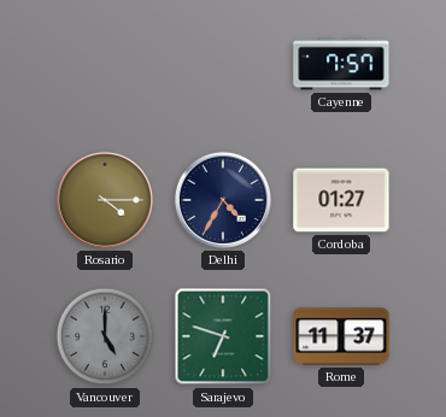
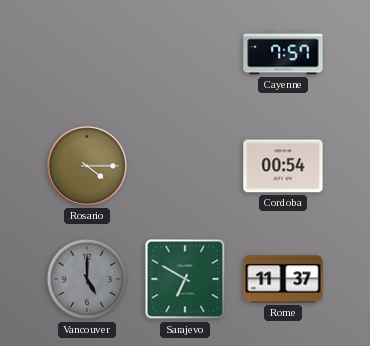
Delhi: 4:35 -> none (223, 200)
Cordoba: 01:27 -> 00:54 (283, 166)
Sarajevo: 6:48 -> 6:50 (185, 279)
